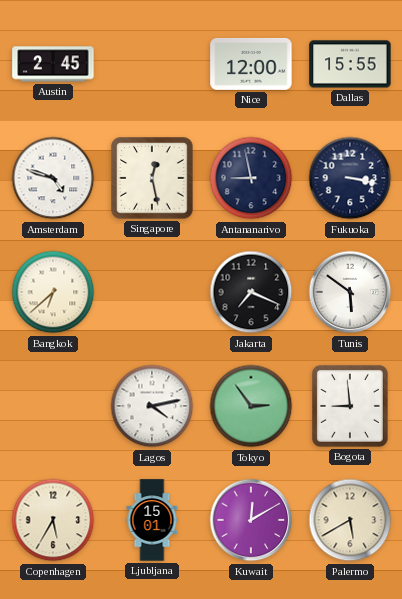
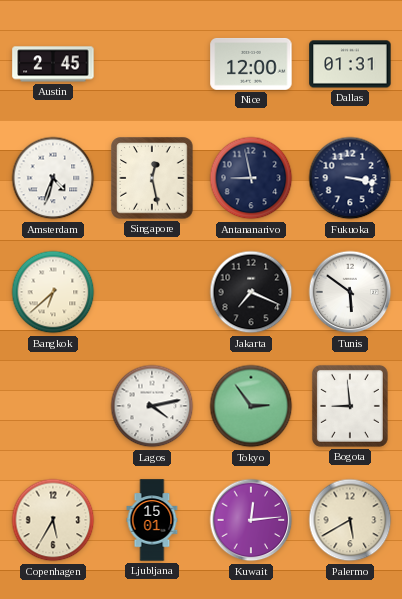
Dallas: 15:55 -> 01:31 (350, 64)
Amsterdam: 4:48 -> 4:33 (53, 178)
Kuwait: 12:10 -> 12:14 (251, 520)
